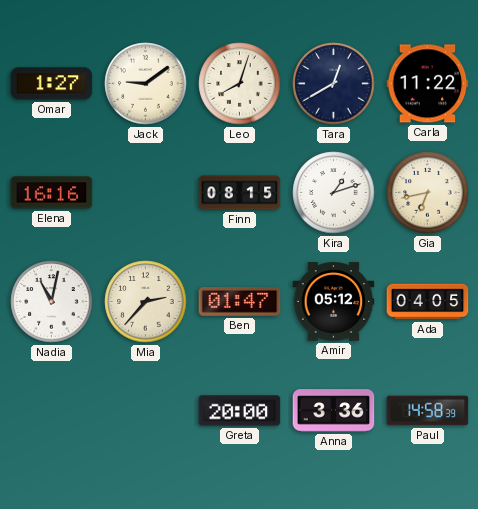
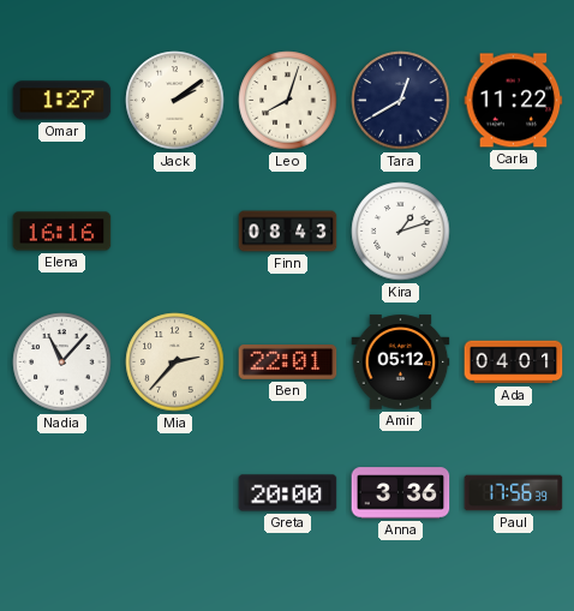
Jack: 9:09 -> 2:09 (175, 101)
Finn: 08:15 -> 08:43 (288, 232)
Gia: 6:43 -> none (428, 193)
Nadia: 11:02 -> 11:07 (62, 363)
Ben: 01:47 -> 22:01 (288, 363)
Ada: 04:05 -> 04:01 (514, 363)
Paul: 14:58 -> 17:56 (514, 493)
